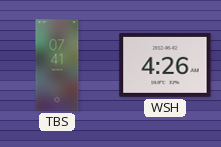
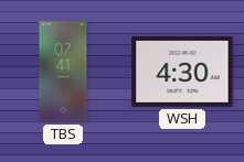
WSH: 4:26 -> 4:30 (182, 72)
